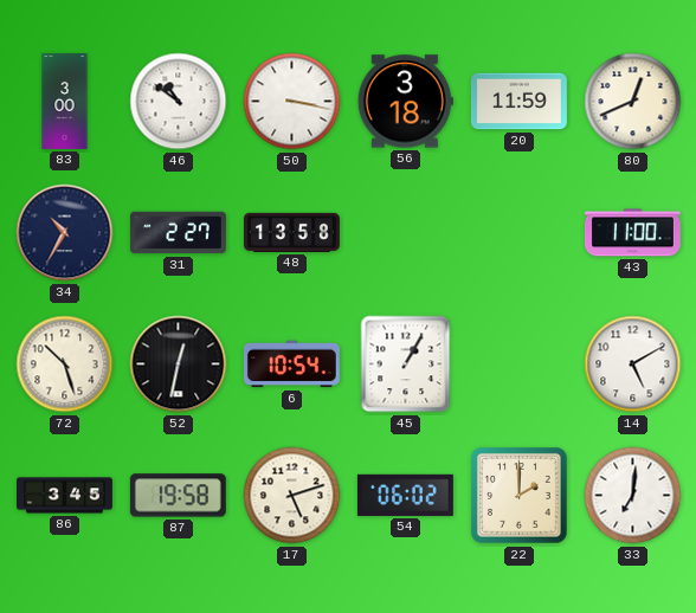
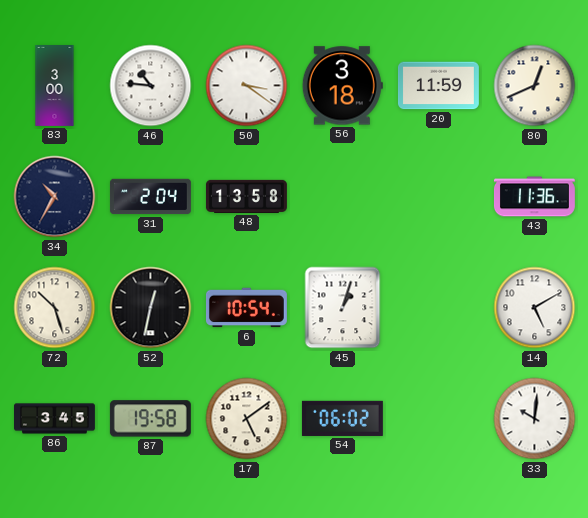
46: 10:51 -> 10:46 (151, 86)
50: 3:17 -> 3:21 (247, 86)
31: 2:27 -> 2:04 (150, 197)
43: 11:00 -> 11:36 (534, 197)
45: 1:05 -> 1:03 (343, 308)
17: 5:12 -> 5:09 (247, 419)
22: 2:00 -> none (520, 496)
33: 7:01 -> 10:01 (535, 419)
